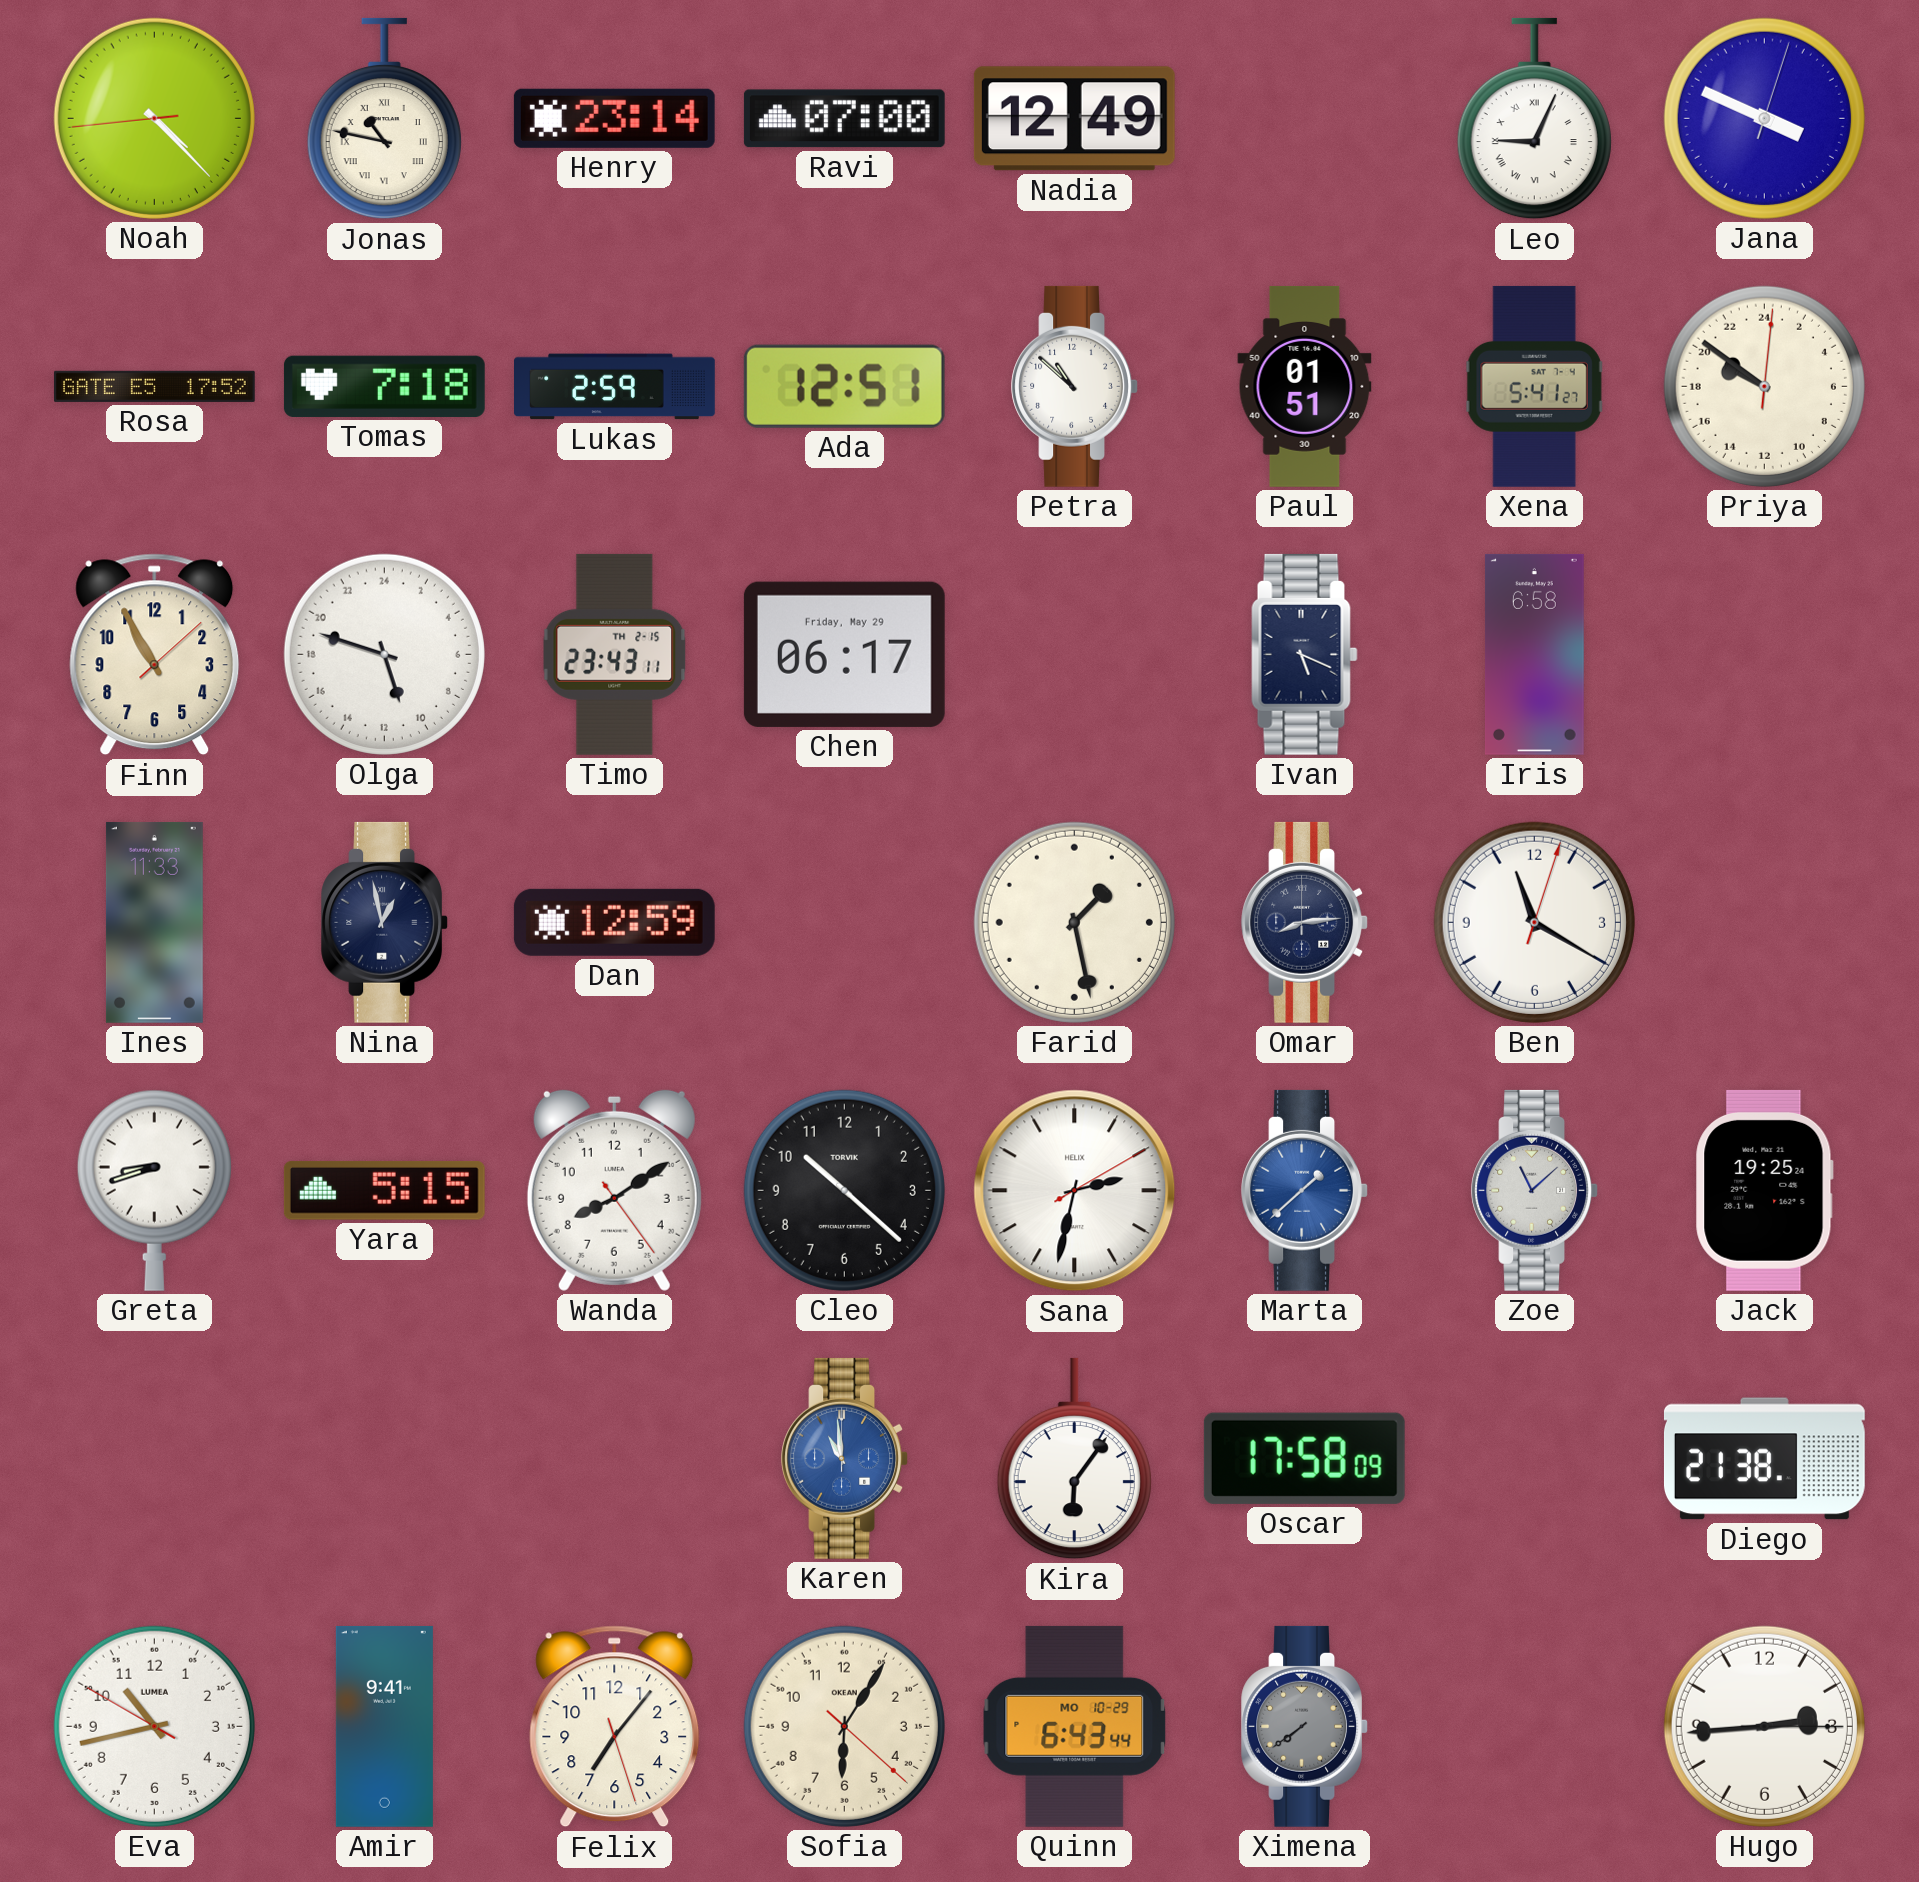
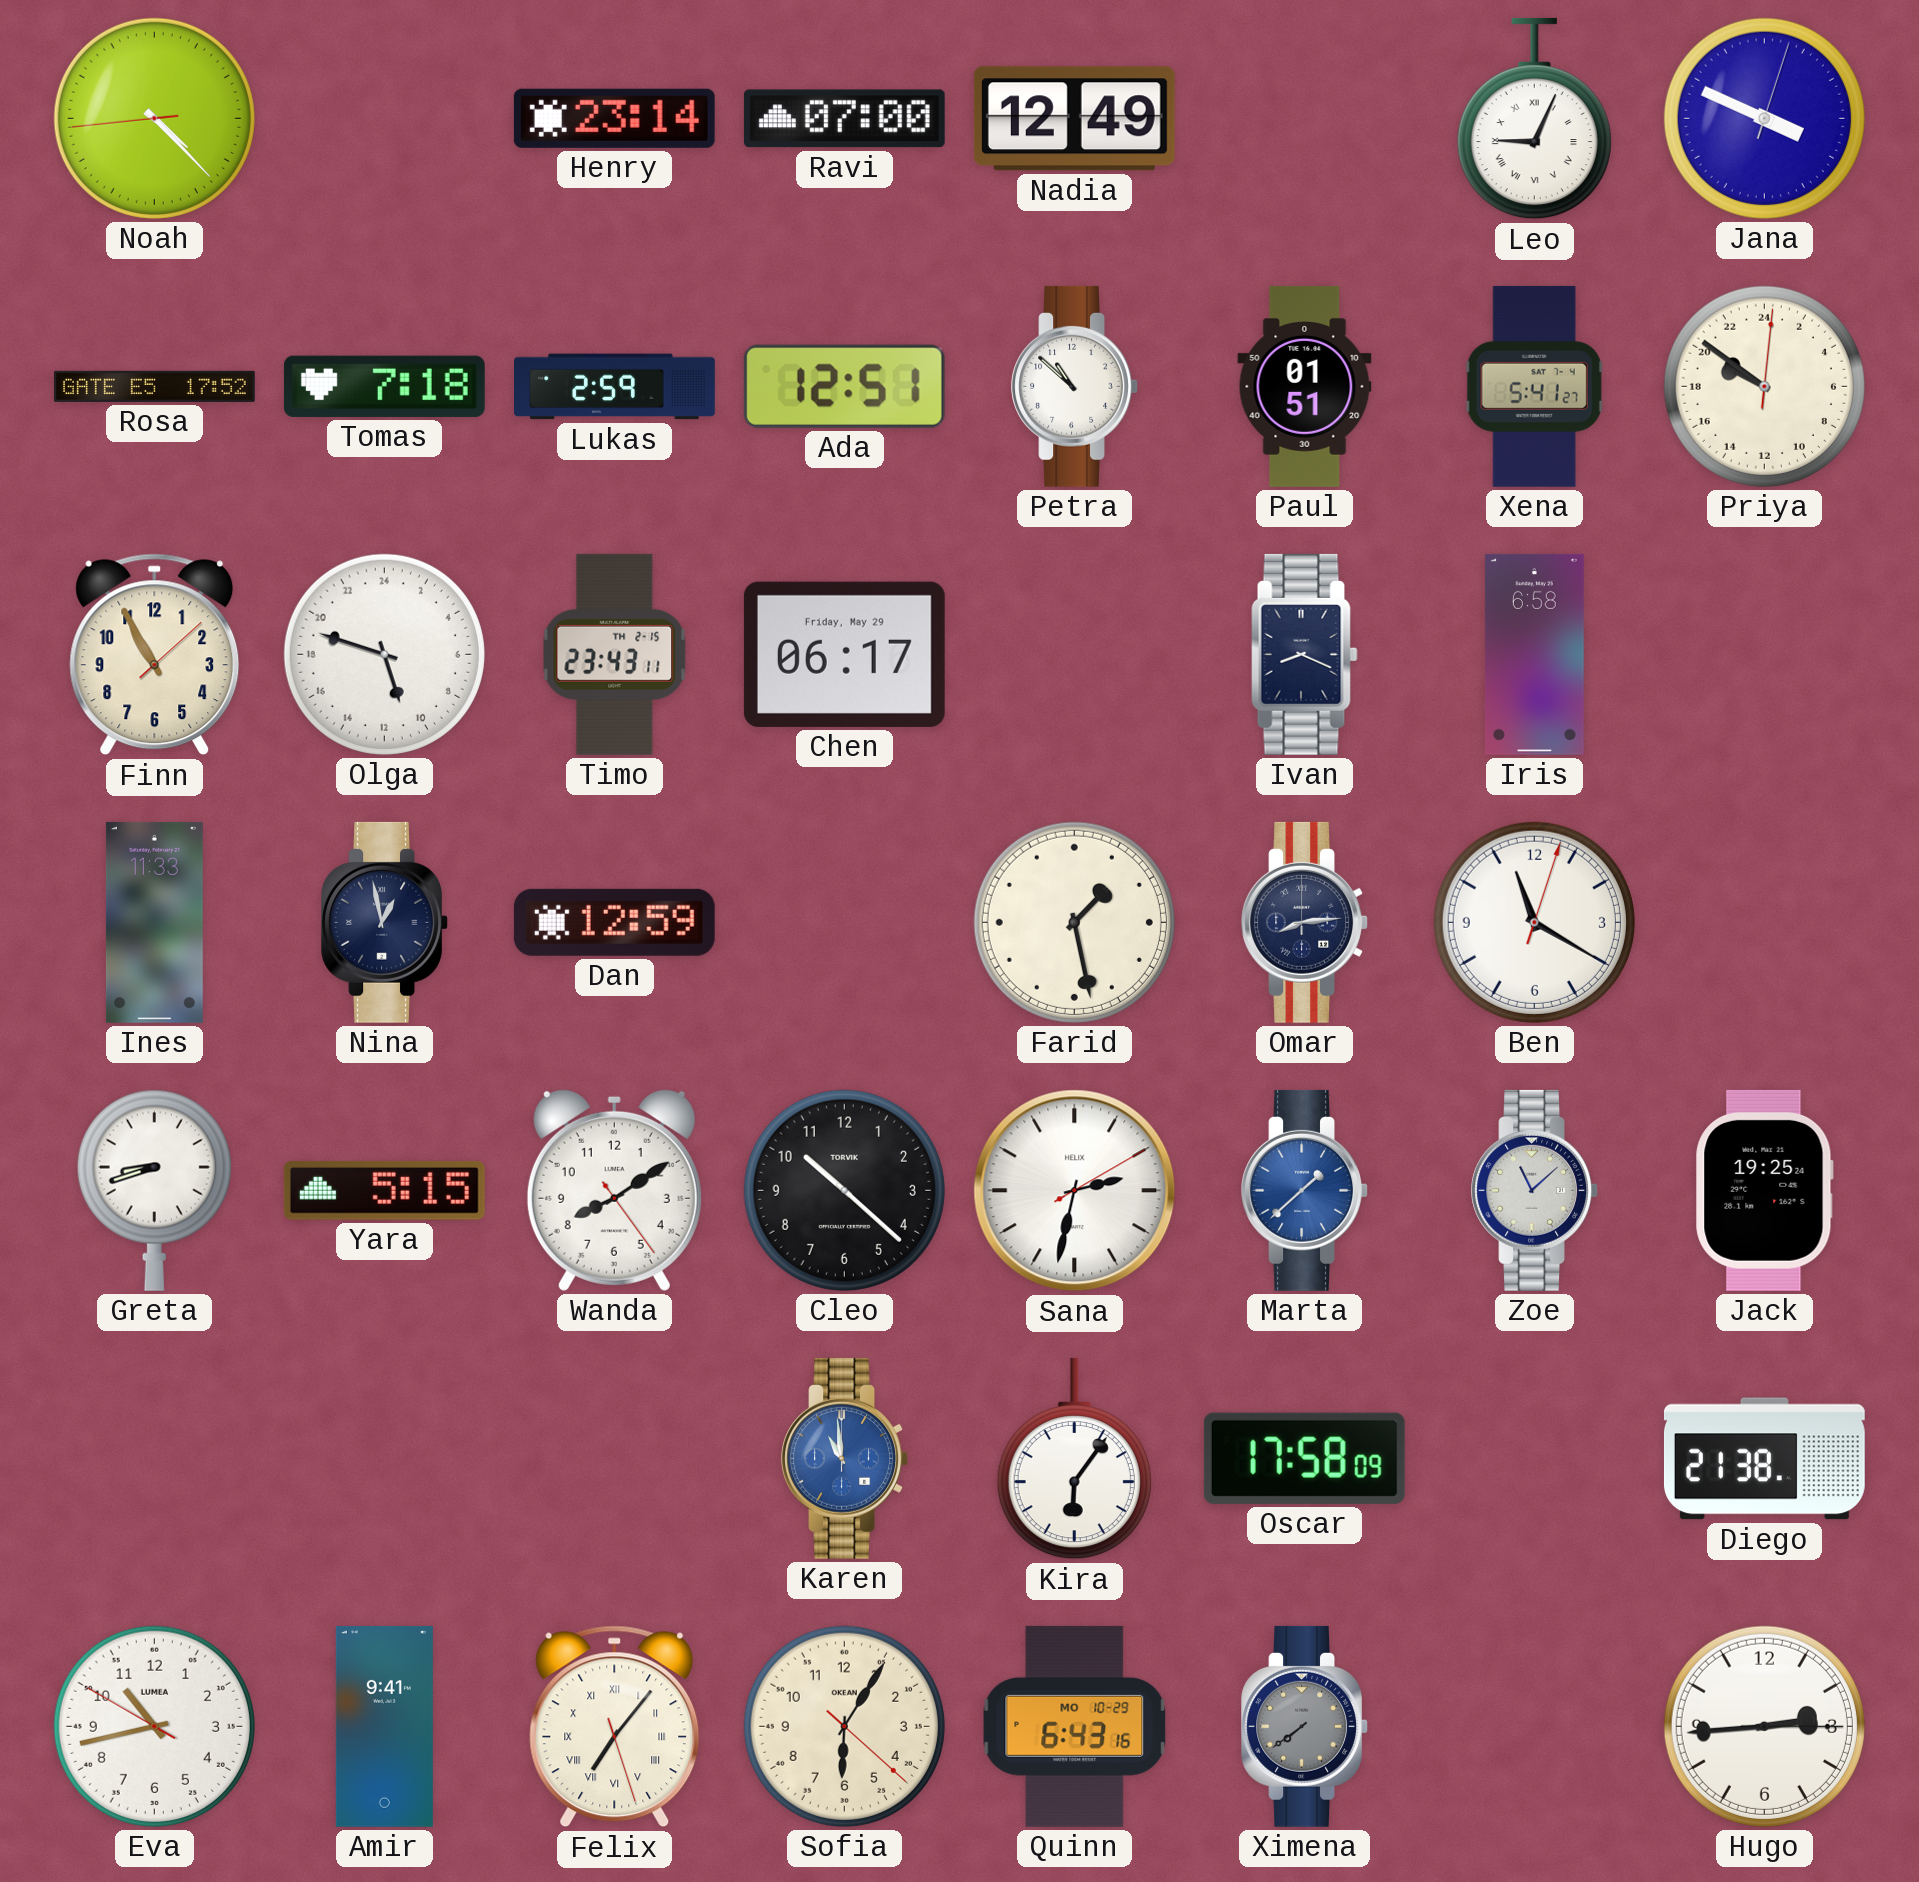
Jonas: 10:47 -> none (384, 119)
Ivan: 5:19 -> 8:19 (1305, 654)
Felix numerals: Arabic -> Roman (615, 1727)
Quinn: 6:43:44 -> 6:43:16 (1075, 1726)
